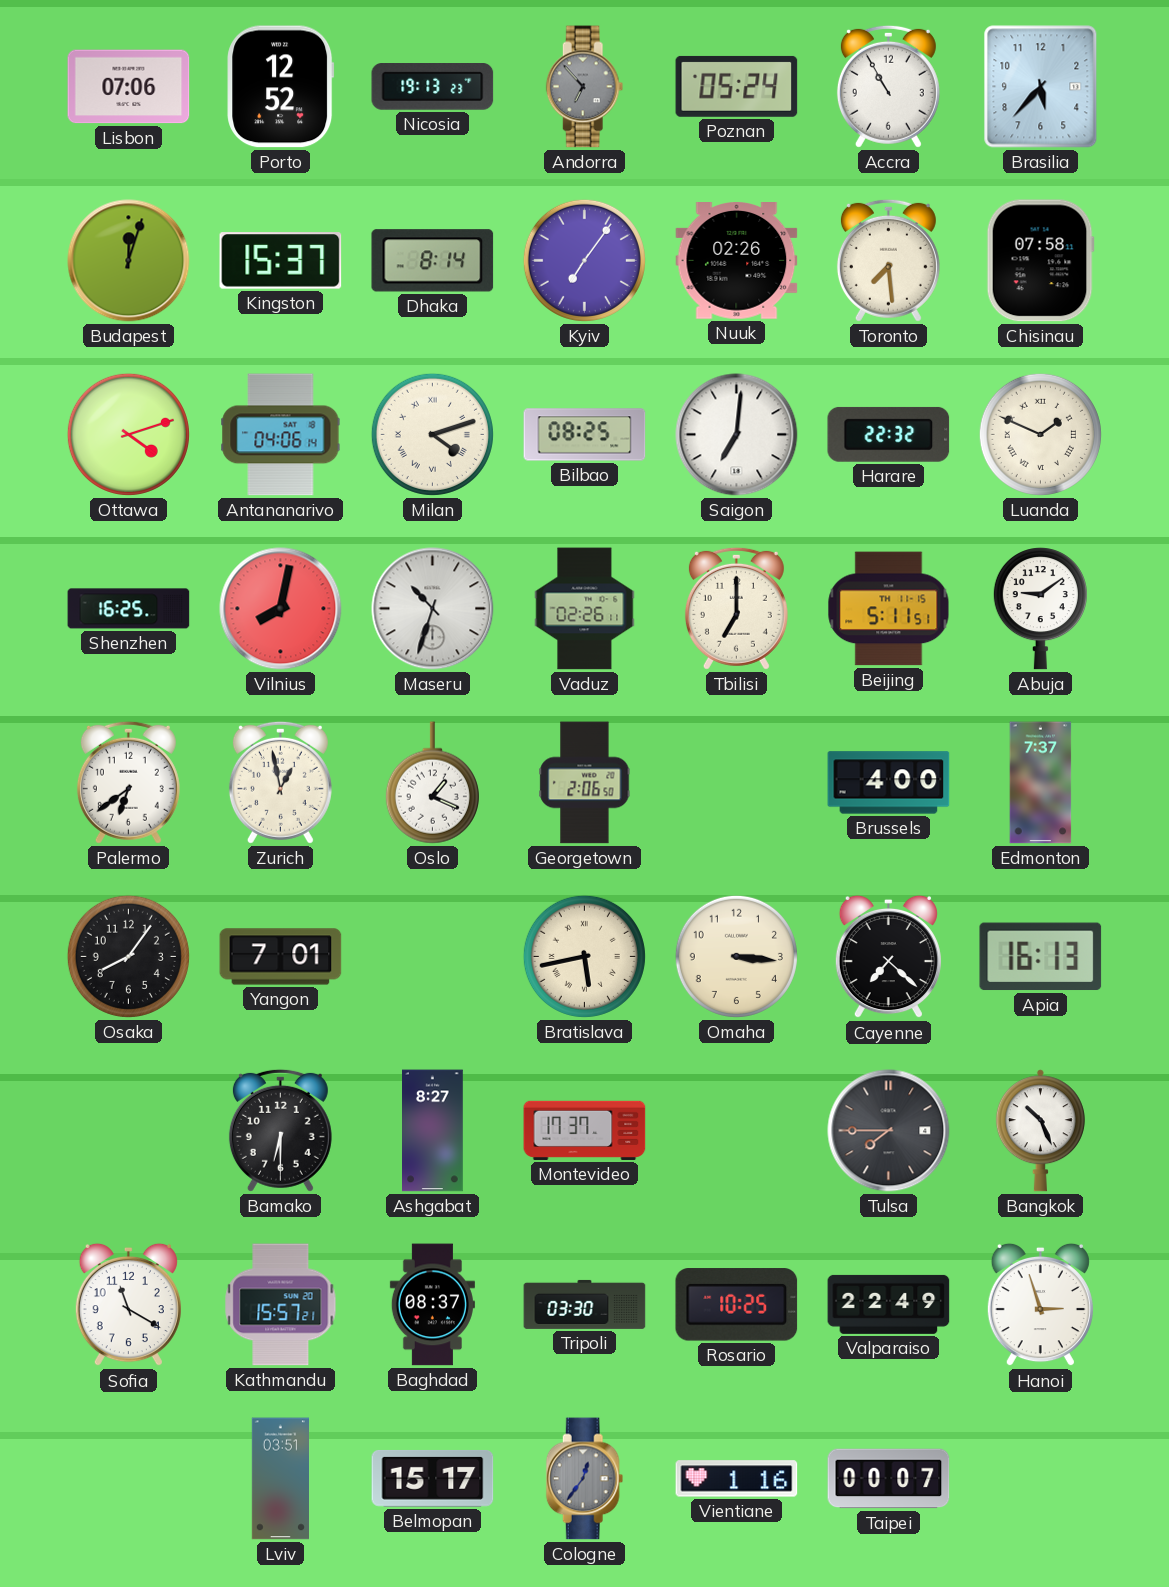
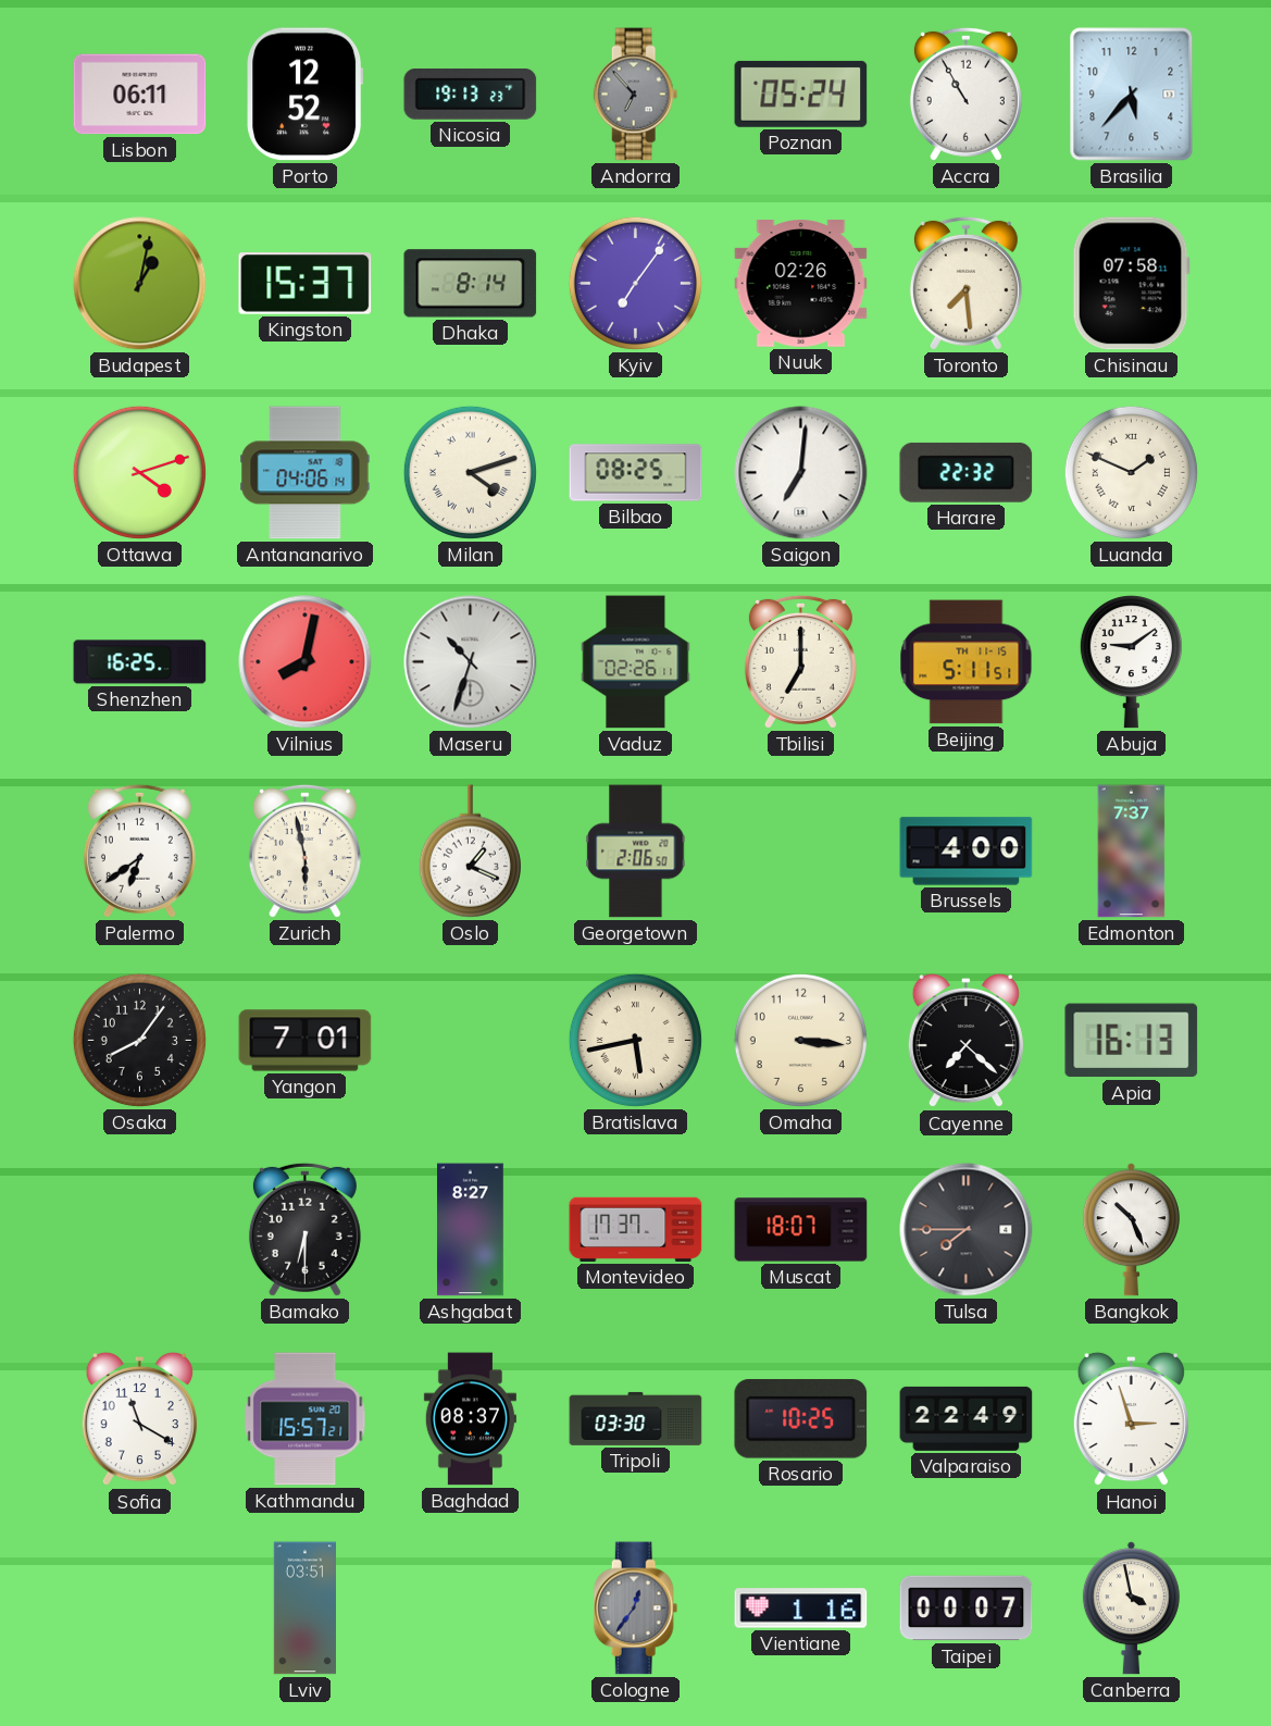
Lisbon: 07:06 -> 06:11 (140, 95)
Budapest: 12:03 -> 1:02 (140, 284)
Zurich: 12:58 -> 5:58 (304, 850)
Muscat: none -> 18:07 (801, 1230)
Belmopan: 15:17 -> none (433, 1478)
Canberra: none -> 3:58 (1131, 1609)
